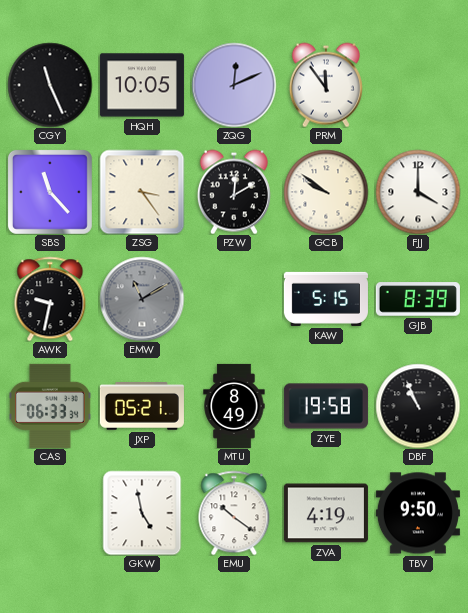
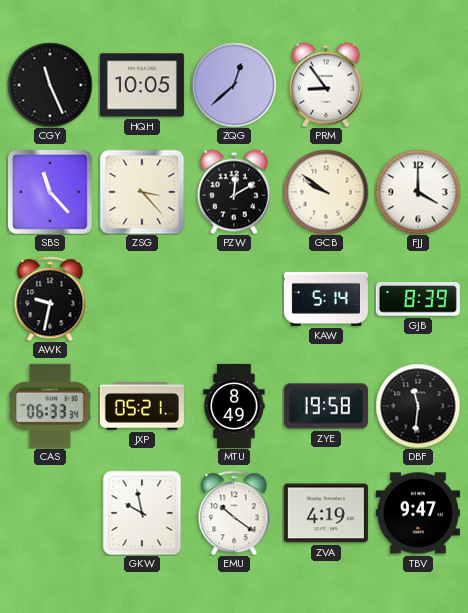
ZQG: 12:11 -> 12:38 (234, 85)
PRM: 11:54 -> 8:54 (326, 85)
ZSG: 3:24 -> 3:23 (142, 192)
EMW: 11:10 -> none (142, 299)
KAW: 5:15 -> 5:14 (326, 299)
DBF: 10:56 -> 11:31 (418, 406)
GKW: 4:58 -> 9:58 (142, 513)
TBV: 9:50 -> 9:47 (418, 513)
